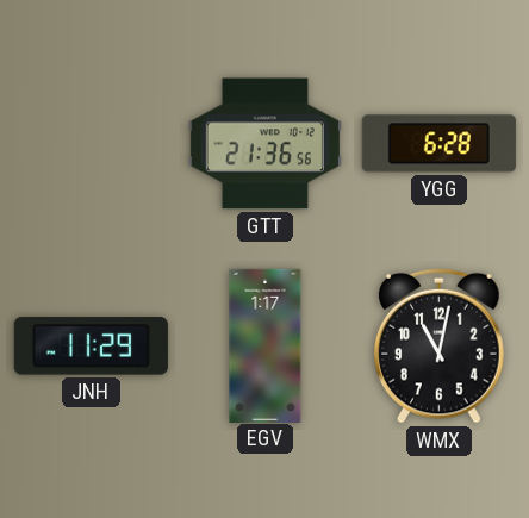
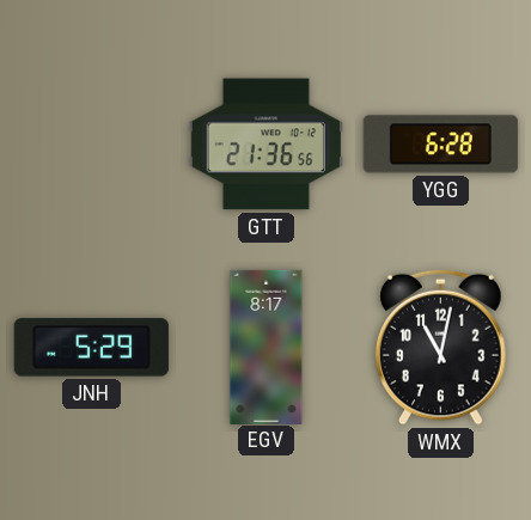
JNH: 11:29 -> 5:29 (91, 348)
EGV: 1:17 -> 8:17 (267, 347)
